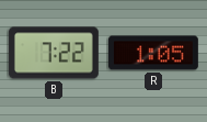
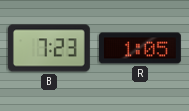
B: 7:22 -> 7:23 (49, 48)
